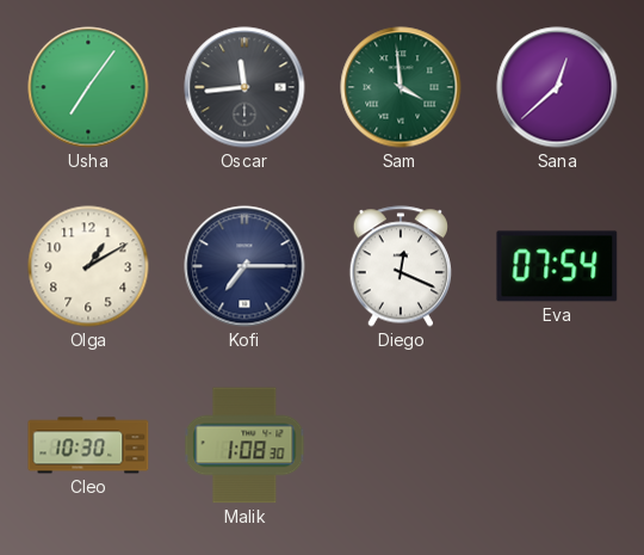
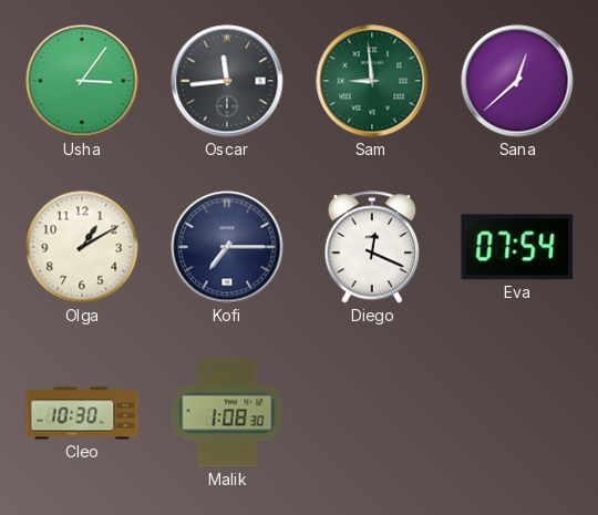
Usha: 7:06 -> 3:06 (82, 81)
Sam: 3:59 -> 8:59 (372, 81)
